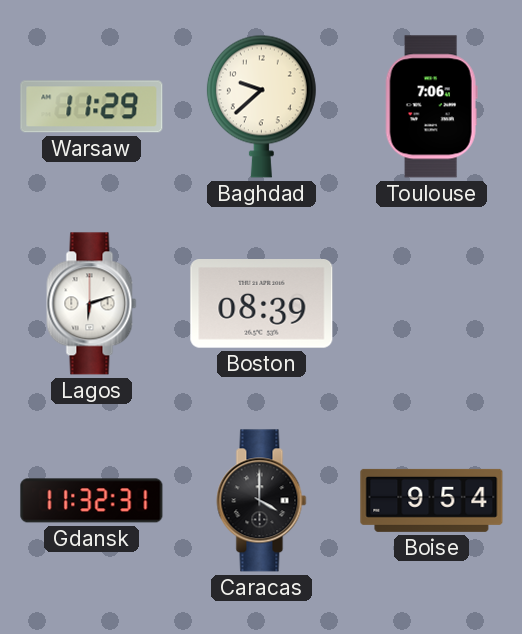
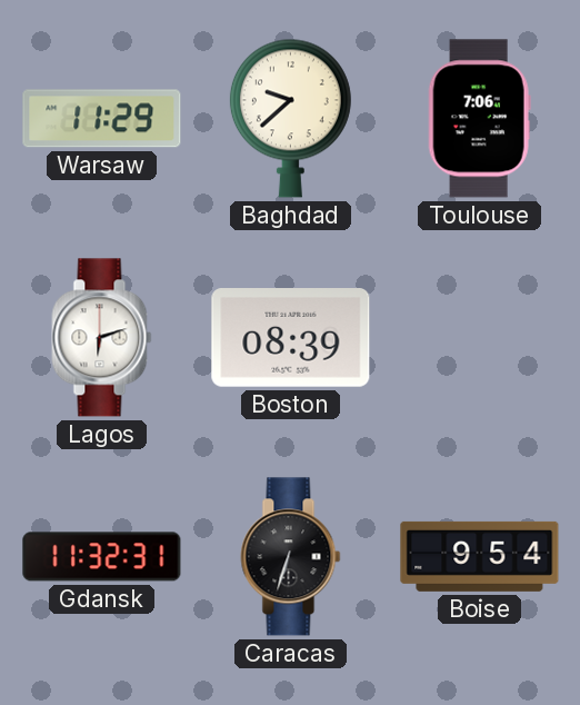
Caracas: 4:00 -> 6:33 (291, 557)
